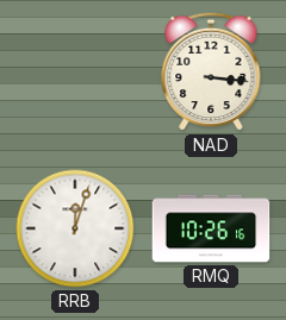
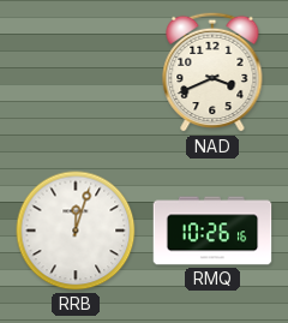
NAD: 3:16 -> 3:41 (212, 72)
